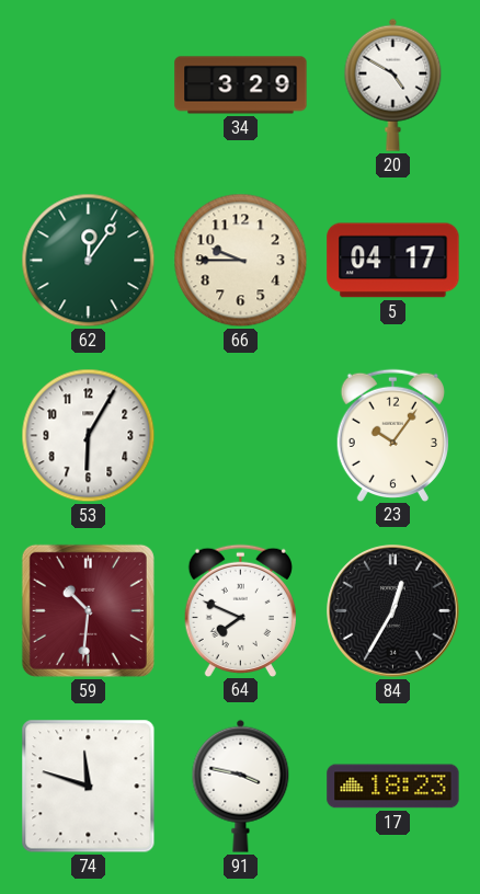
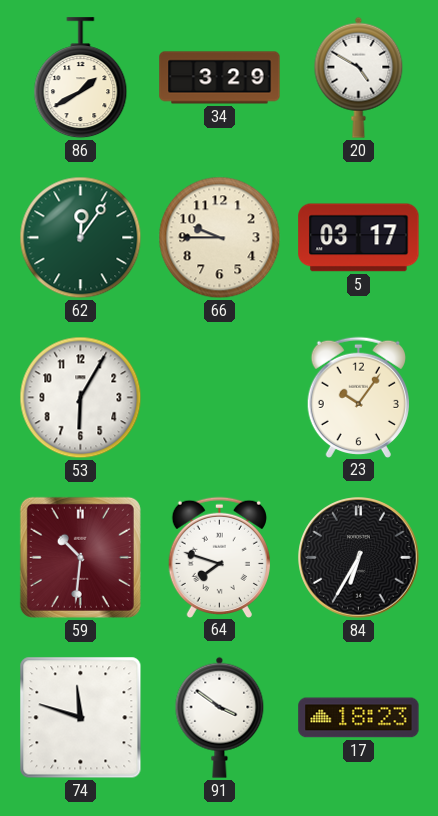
86: none -> 1:40 (81, 78)
5: 04:17 -> 03:17 (359, 238)
64: 7:49 -> 7:48 (219, 557)
84: 12:35 -> 6:35 (359, 558)
91: 3:47 -> 3:51 (220, 717)
